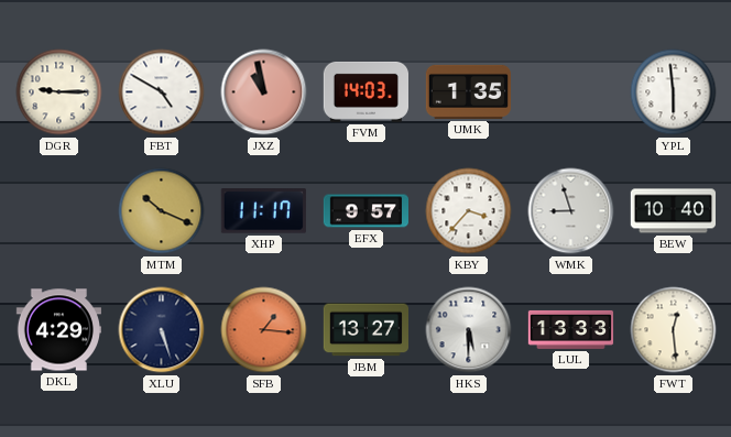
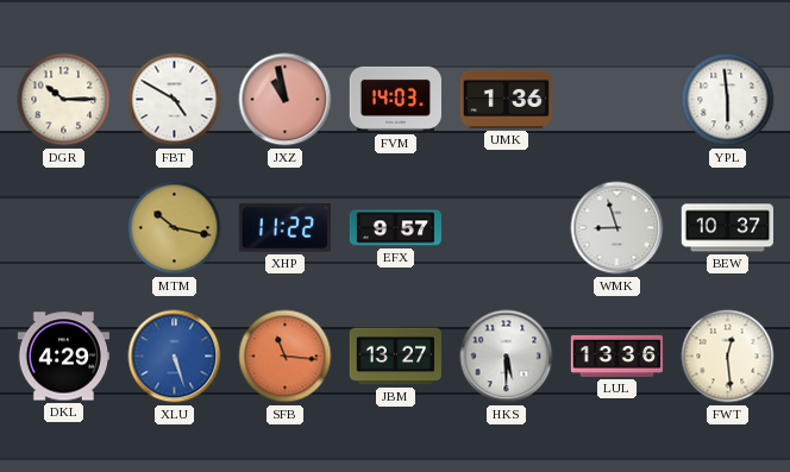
DGR: 9:15 -> 10:15 (64, 100)
UMK: 1:35 -> 1:36 (506, 99)
MTM: 10:19 -> 10:17 (175, 228)
XHP: 11:17 -> 11:22 (284, 228)
KBY: 3:37 -> none (469, 211)
BEW: 10:40 -> 10:37 (727, 228)
XLU dial: navy -> blue (175, 357)
SFB: 1:16 -> 11:16 (286, 357)
LUL: 13:33 -> 13:36 (617, 355)
